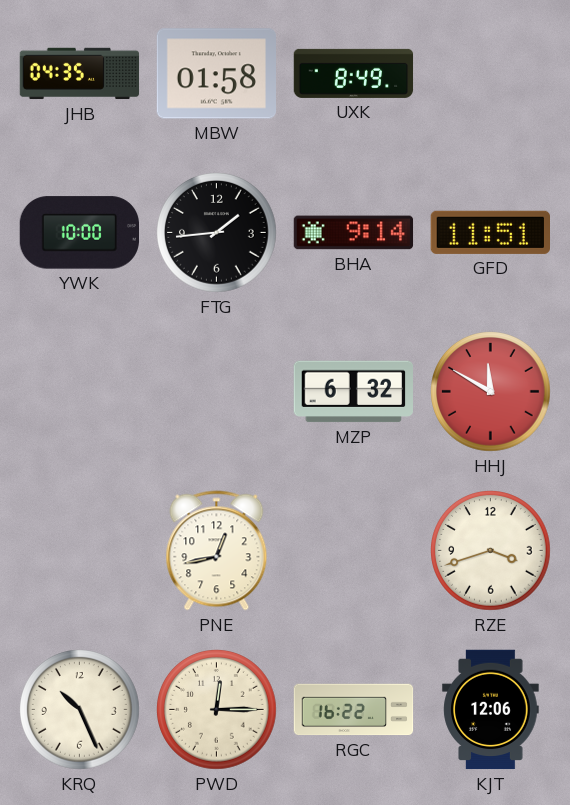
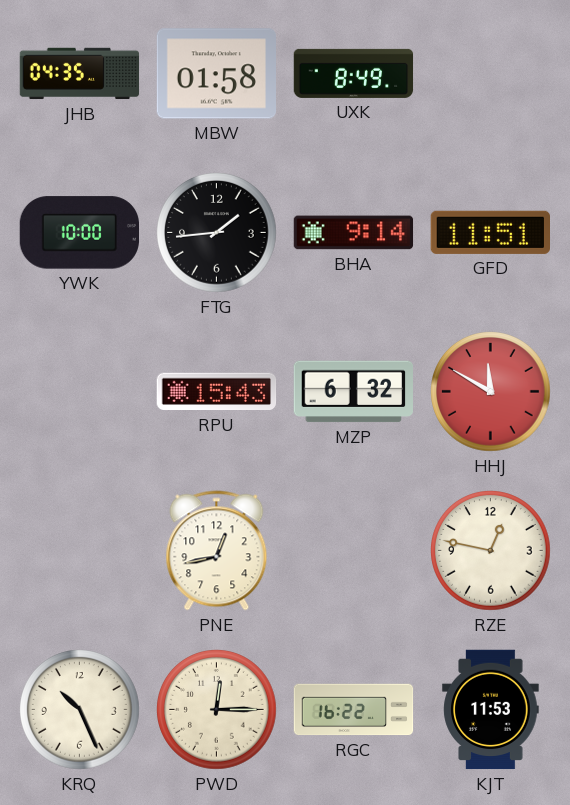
RPU: none -> 15:43 (217, 392)
RZE: 3:42 -> 12:47 (491, 551)
KJT: 12:06 -> 11:53 (491, 710)
